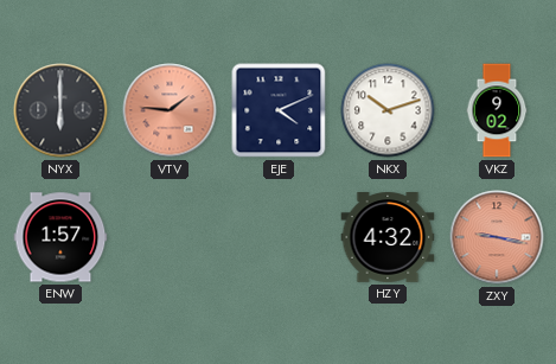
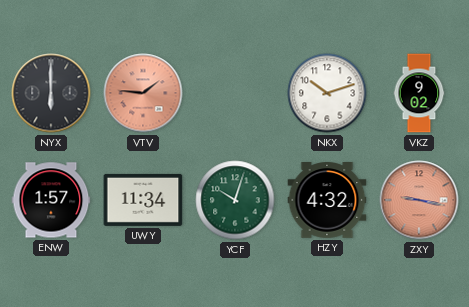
EJE: 4:11 -> none (279, 110)
UWY: none -> 11:34 (143, 200)
YCF: none -> 10:03 (235, 200)
